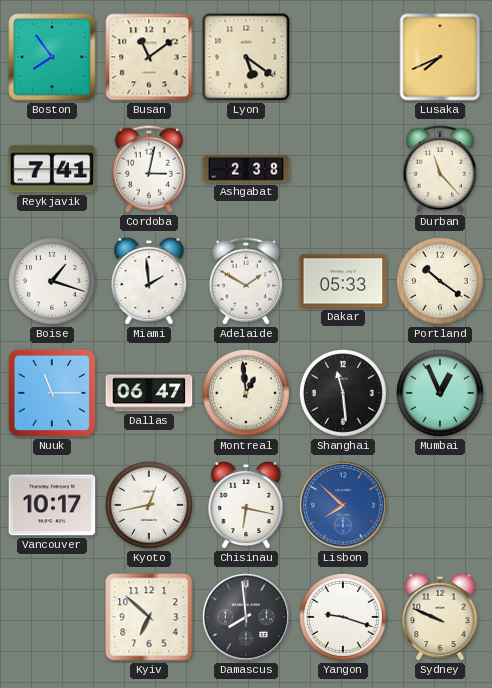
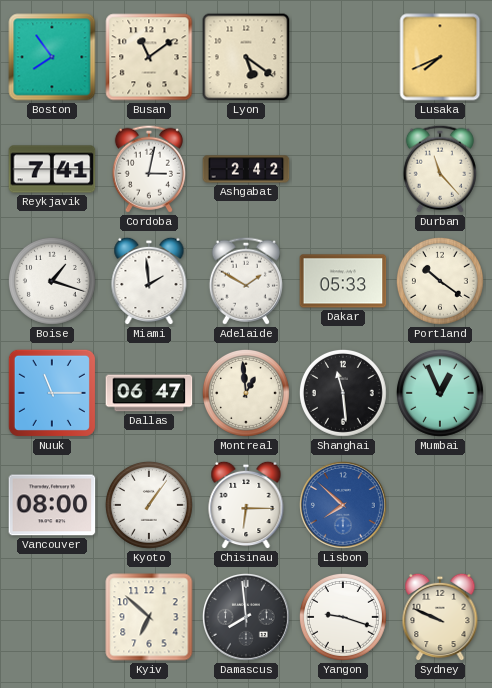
Ashgabat: 2:38 -> 2:42 (246, 169)
Vancouver: 10:17 -> 08:00 (52, 505)
Kyoto: 12:43 -> 1:06 (149, 505)
Chisinau: 6:17 -> 6:15 (246, 505)
